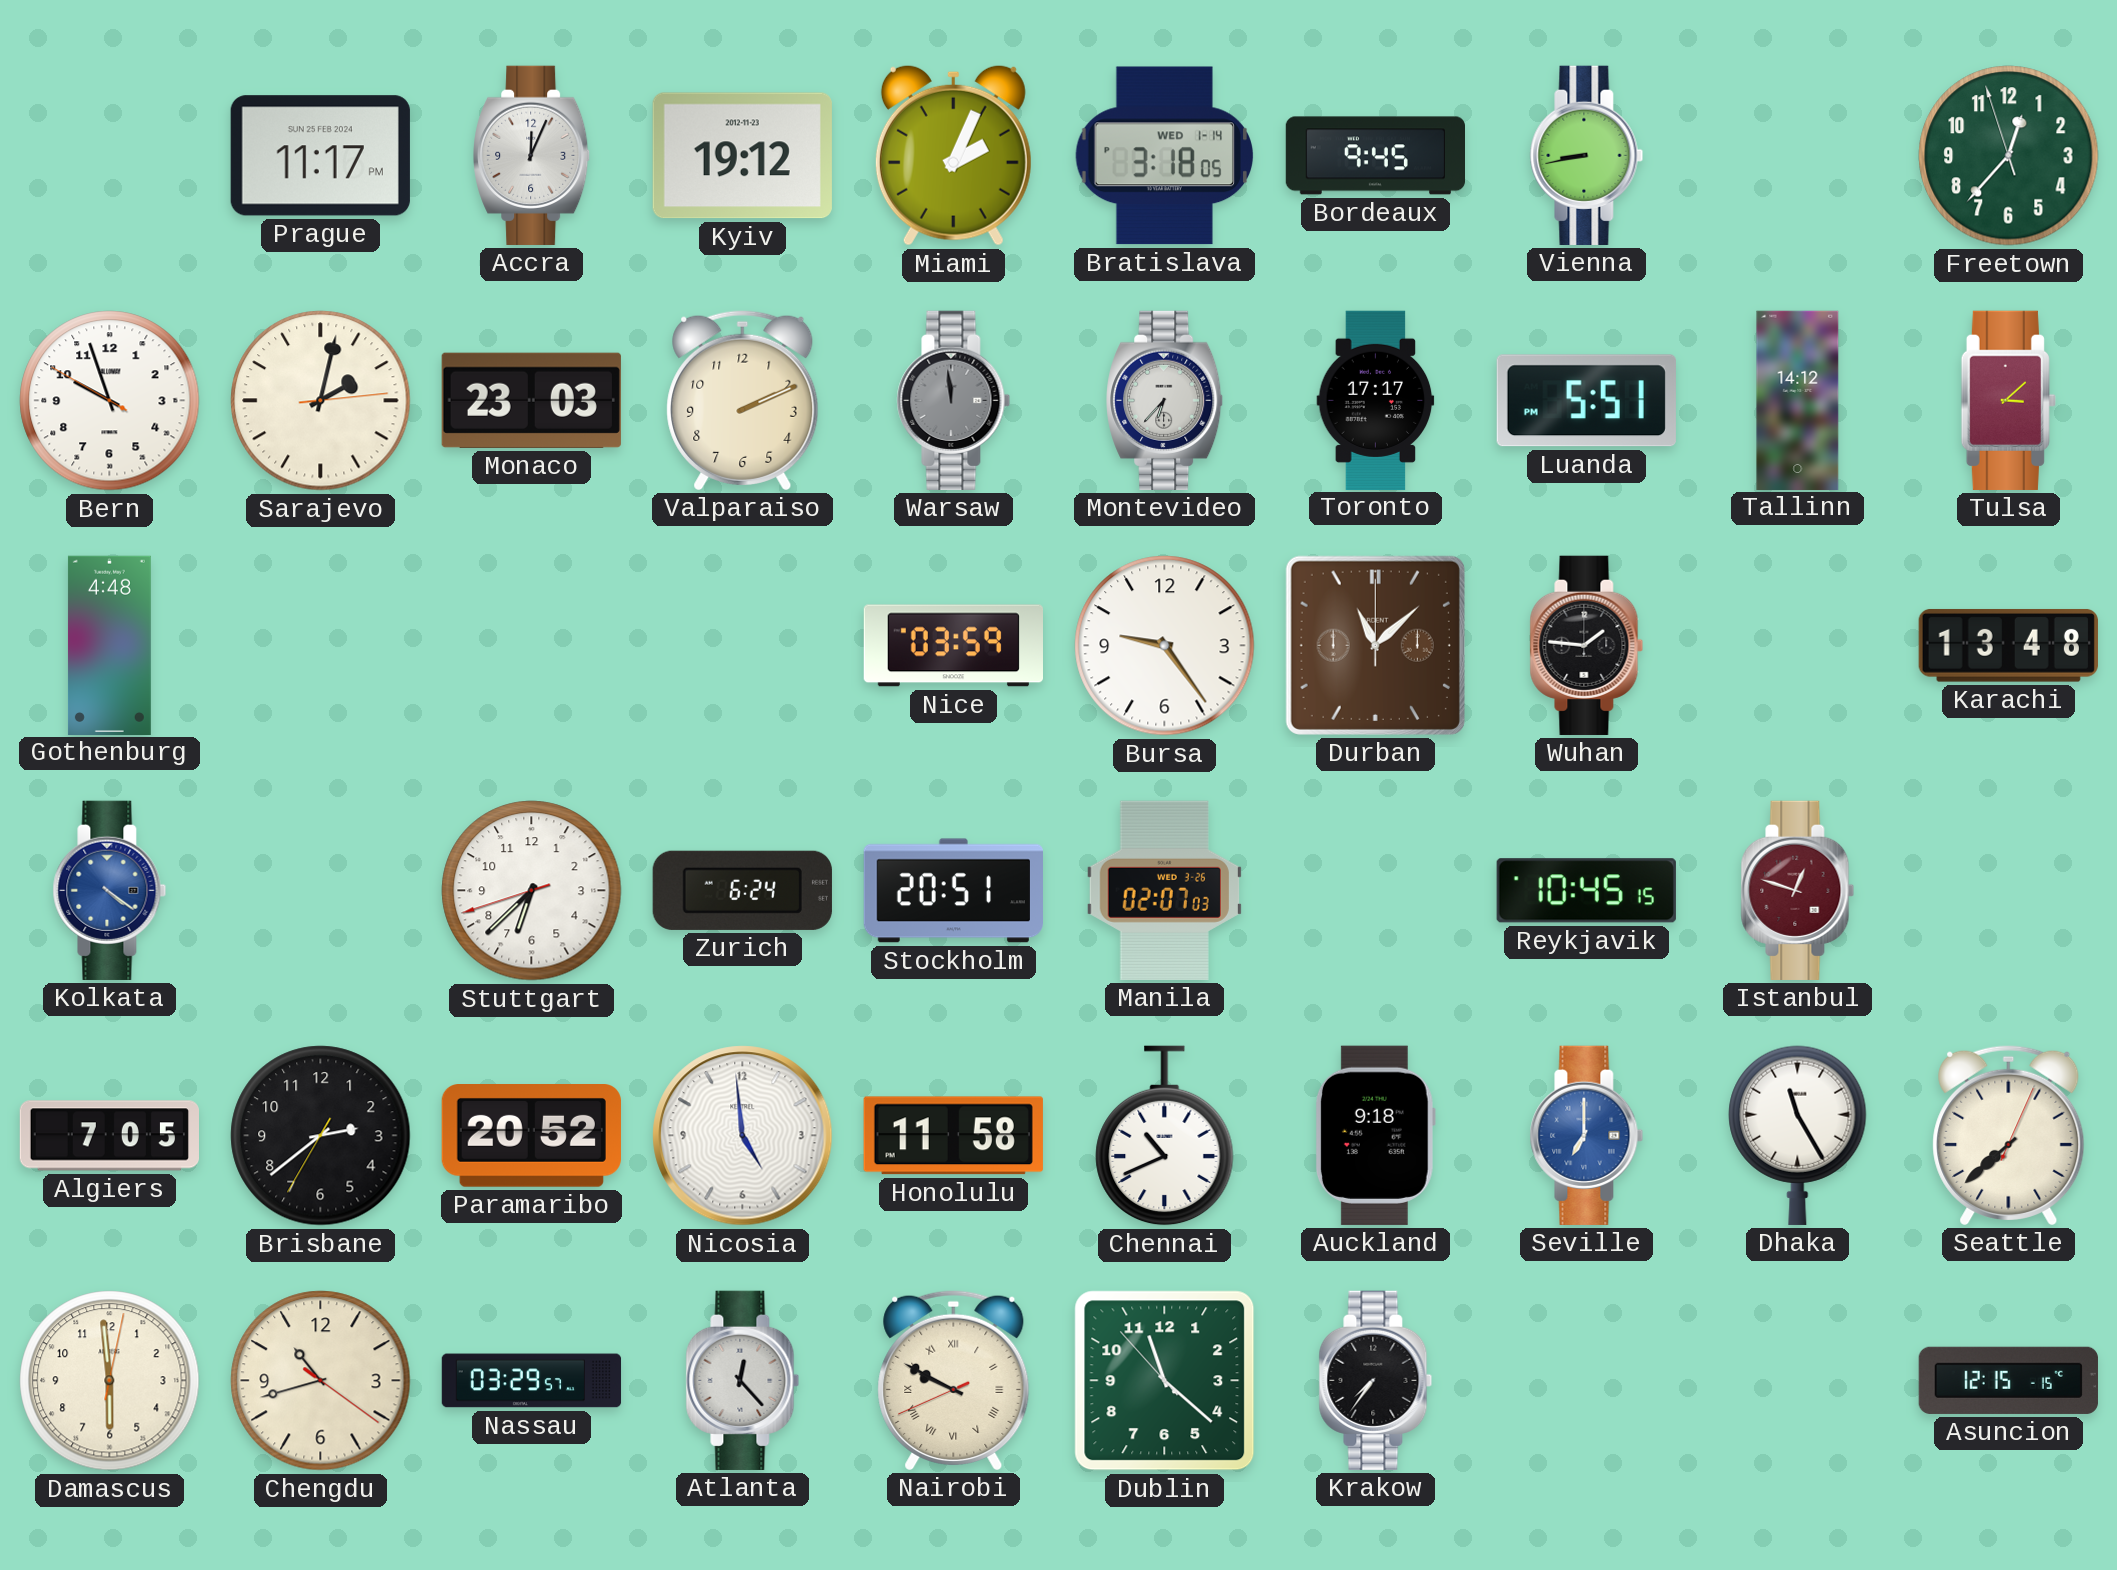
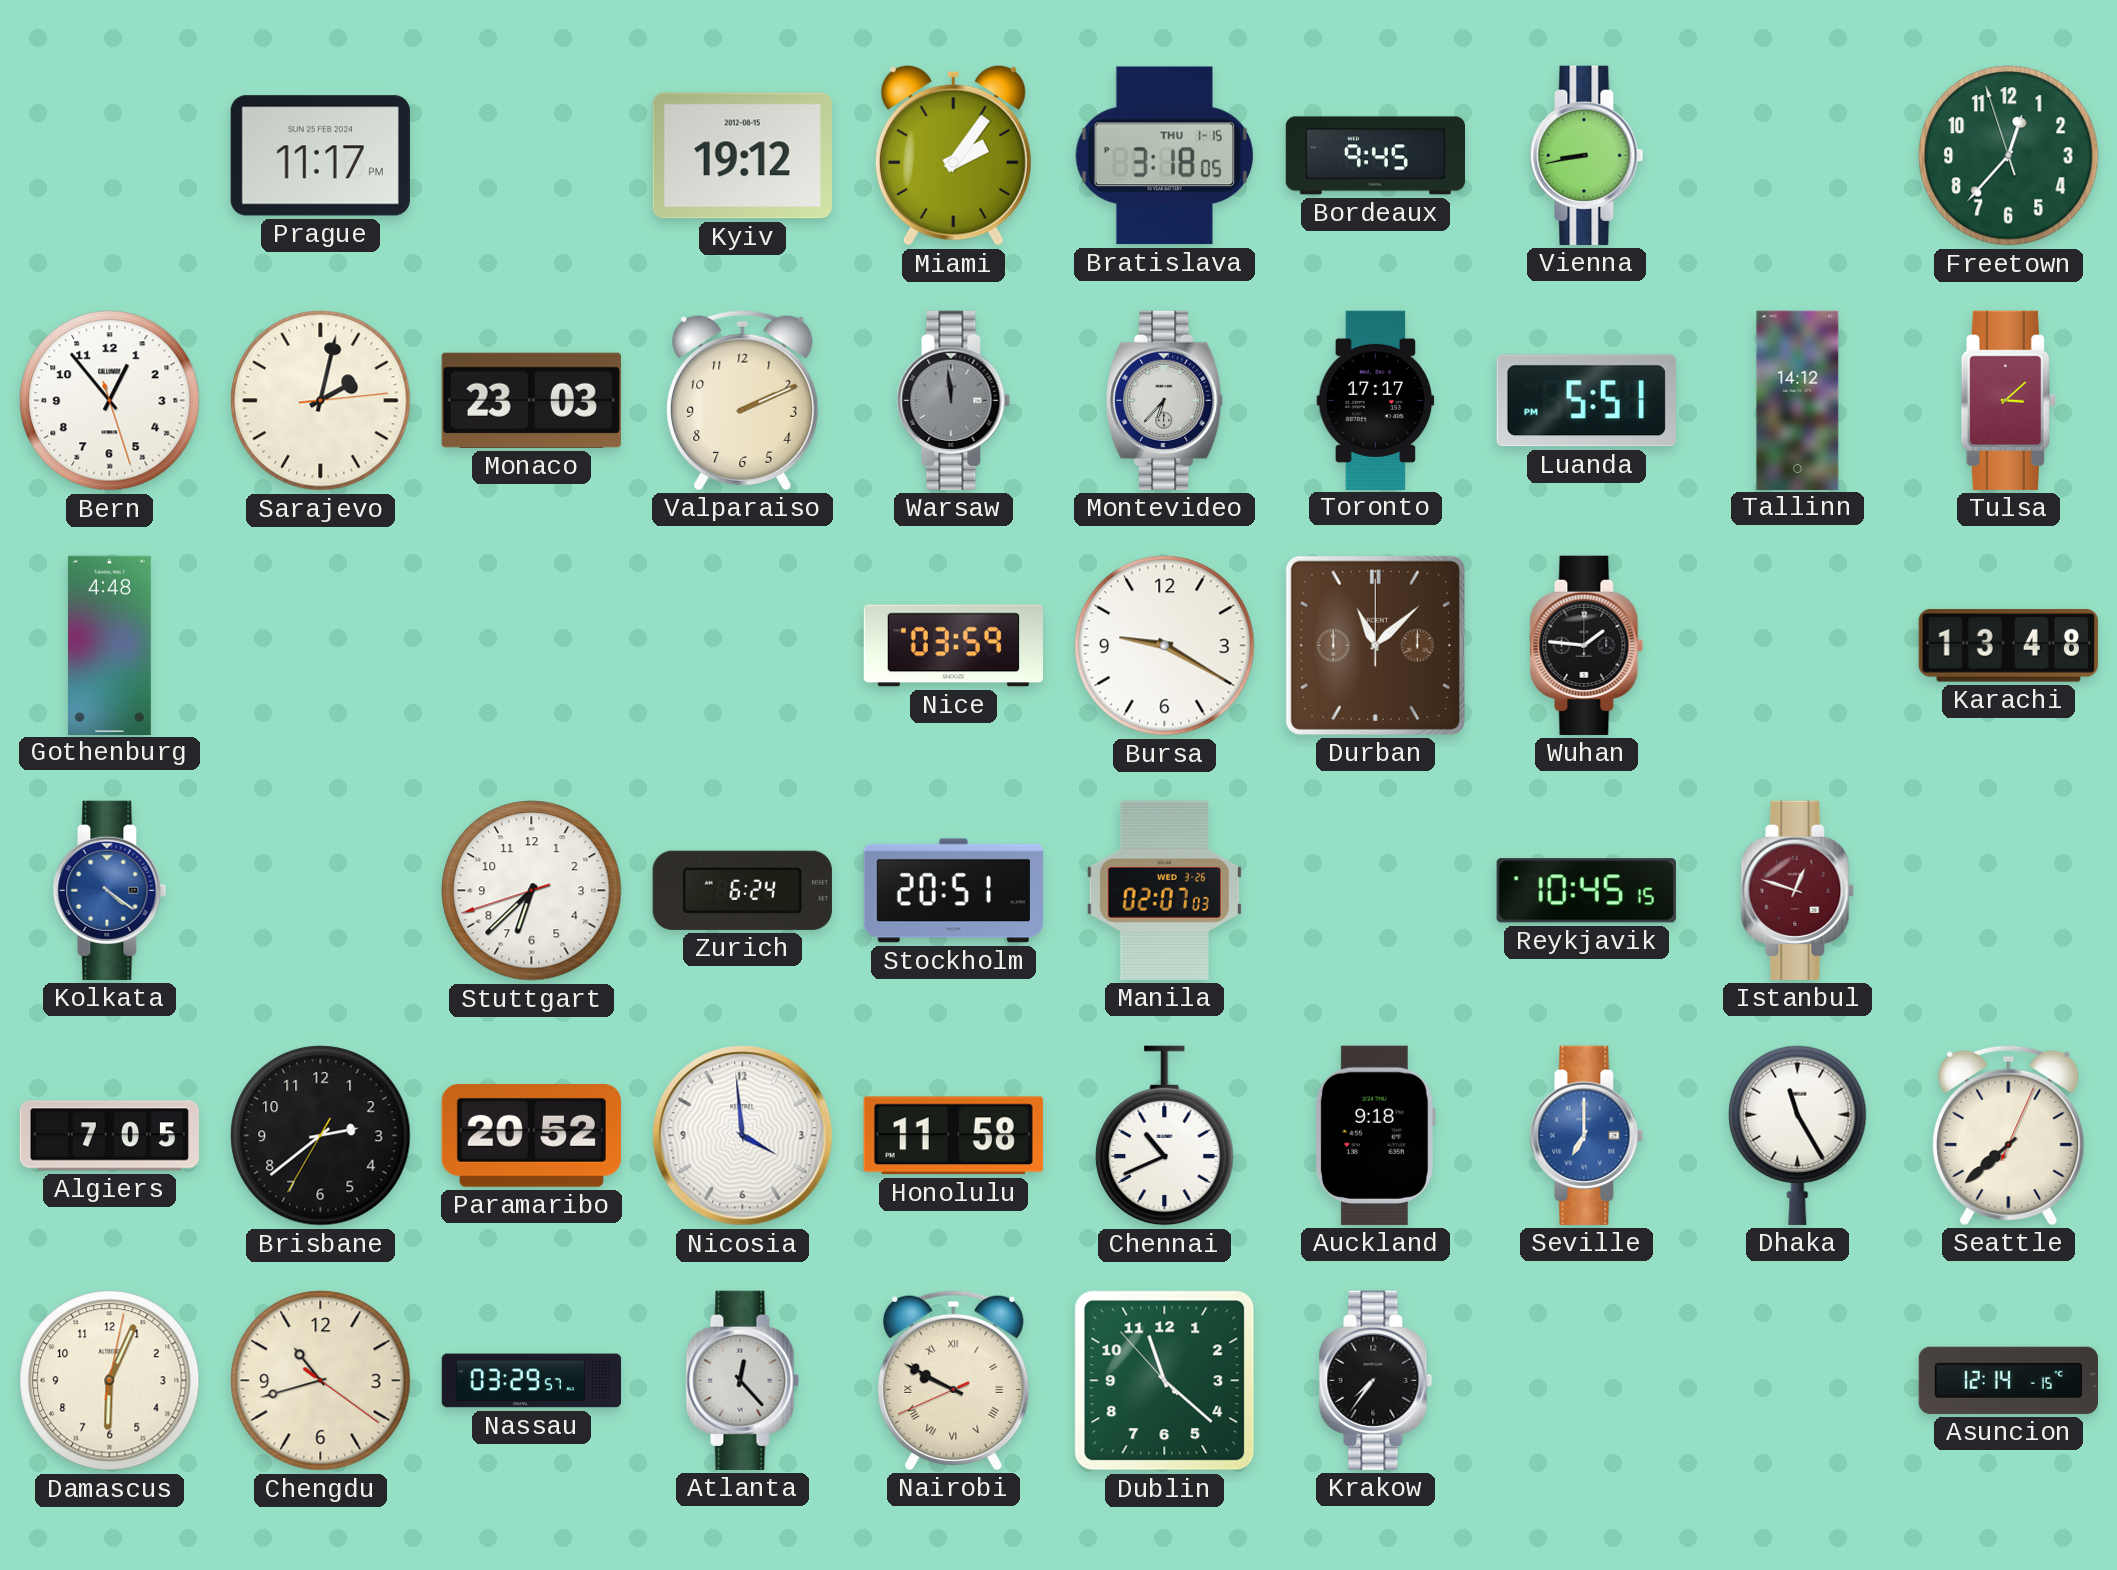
Accra: 12:04 -> none (532, 155)
Kyiv date: 2012-11-23 -> 2012-08-15 (742, 156)
Miami: 2:04 -> 2:06 (953, 155)
Bratislava date: WED 1-14 -> THU 1-15 (1165, 156)
Bern: 9:56 -> 12:53 (110, 401)
Bursa: 9:24 -> 9:20 (1165, 646)
Nicosia: 4:59 -> 3:59 (743, 1136)
Damascus: 5:59 -> 6:04 (110, 1381)
Asuncion: 12:15 -> 12:14 (2008, 1380)
